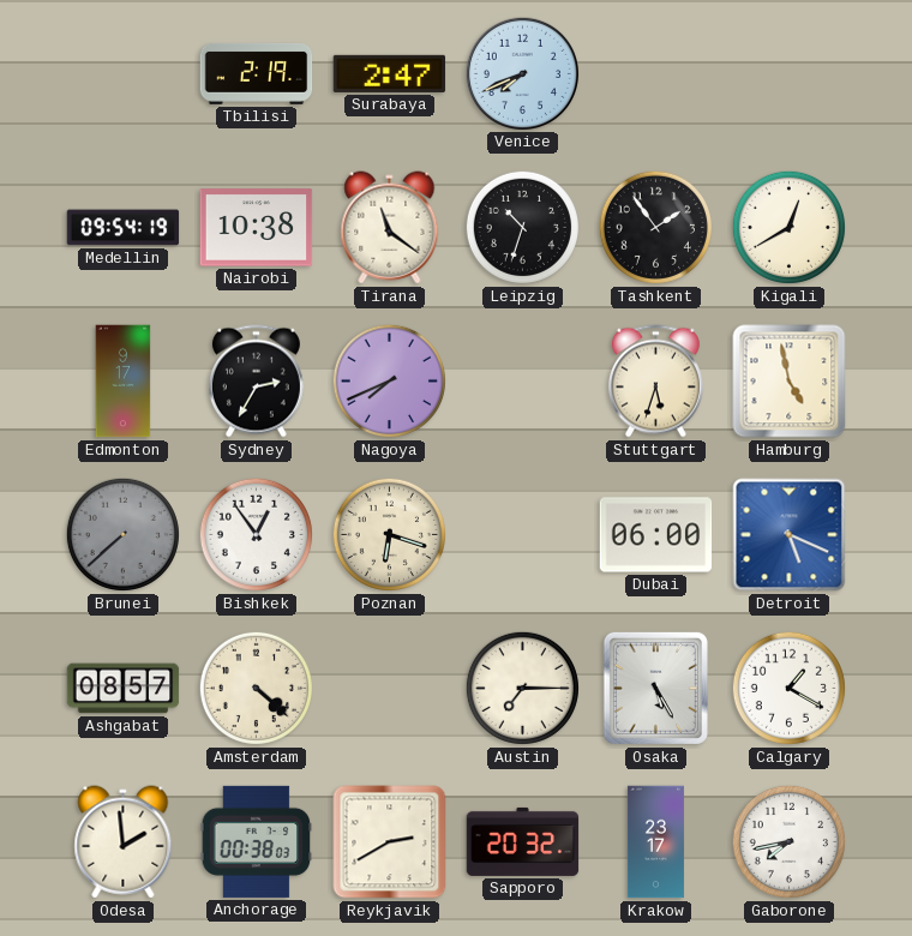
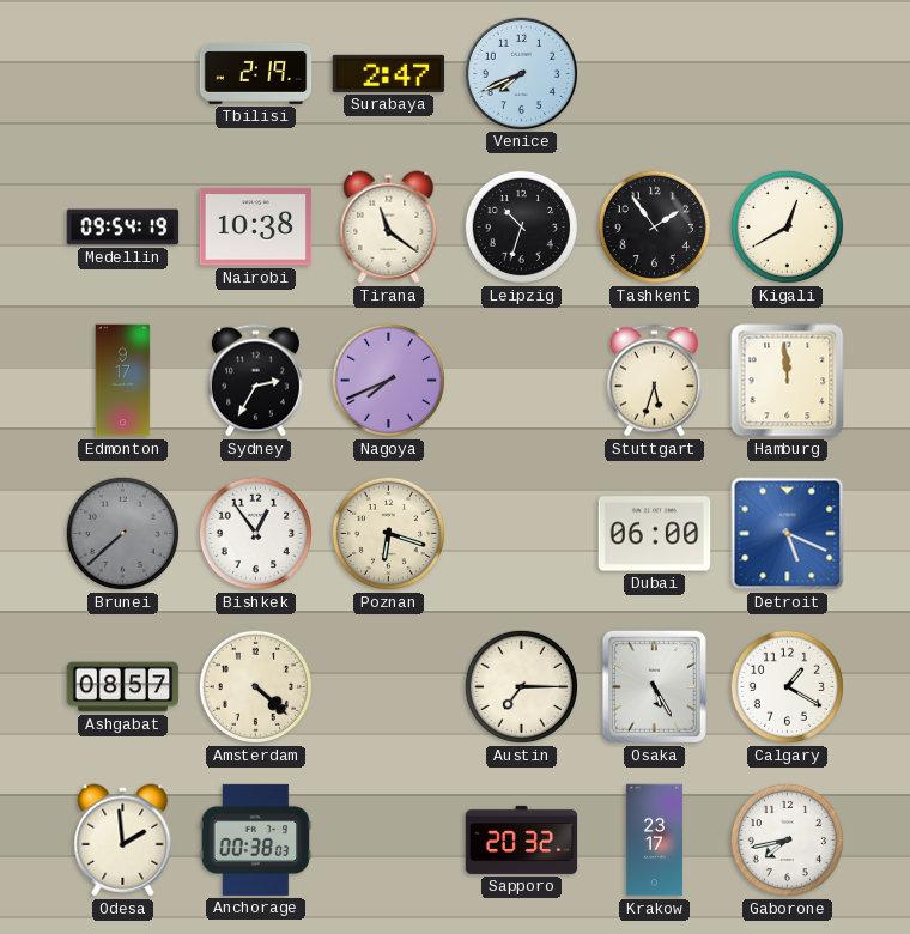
Hamburg: 4:58 -> 11:59 (788, 381)
Reykjavik: 2:40 -> none (390, 842)
